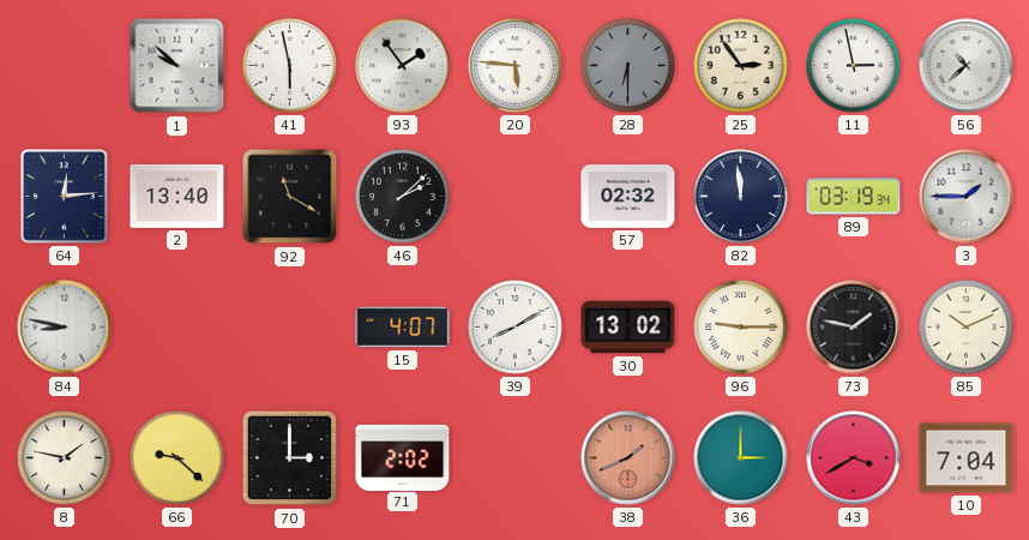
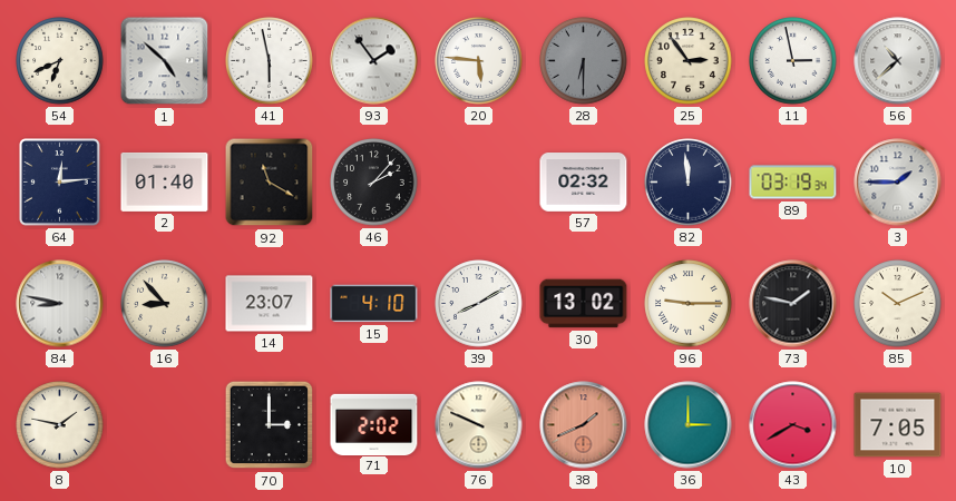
54: none -> 6:41 (60, 61)
1: 9:52 -> 4:52 (165, 61)
2: 13:40 -> 01:40 (165, 181)
46: 2:08 -> 2:07 (374, 183)
16: none -> 8:53 (165, 304)
14: none -> 23:07 (270, 304)
15: 4:07 -> 4:10 (374, 304)
66: 9:22 -> none (177, 458)
76: none -> 9:49 (479, 425)
10: 7:04 -> 7:05 (898, 425)
